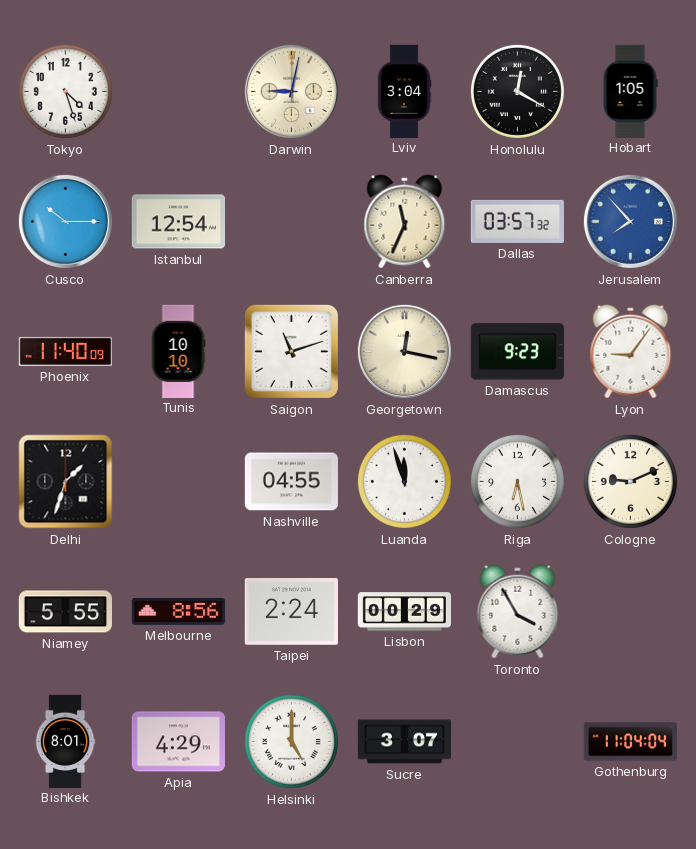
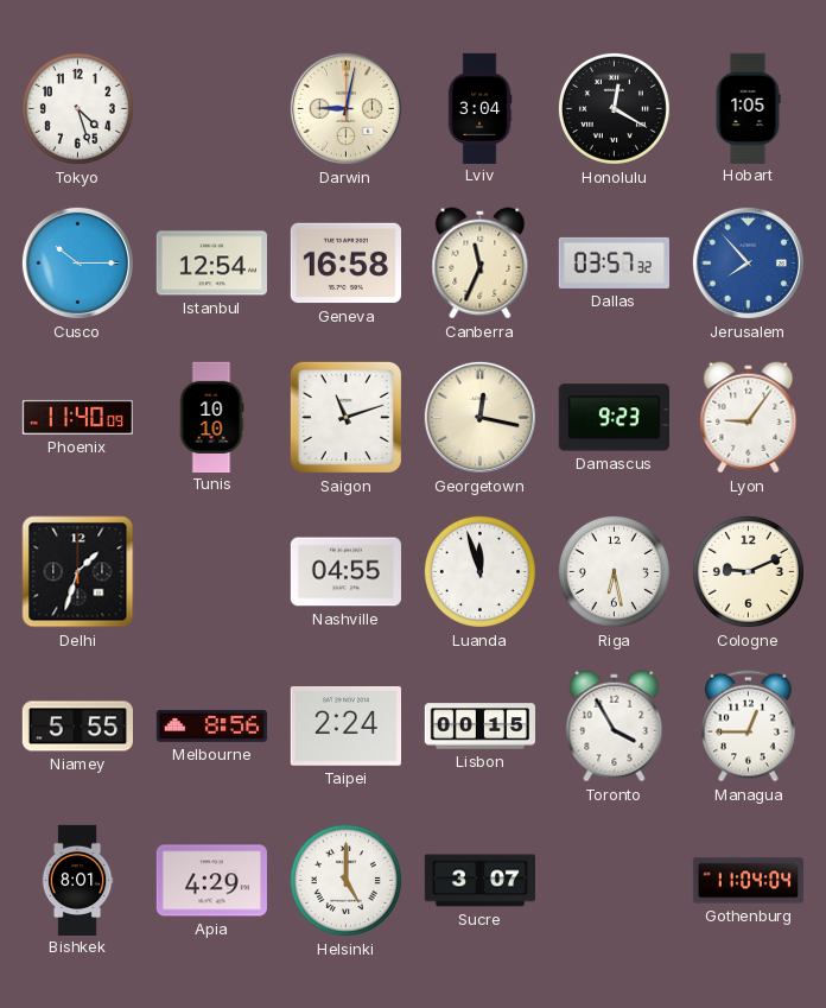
Geneva: none -> 16:58 (345, 264)
Lisbon: 00:29 -> 00:15 (479, 727)
Managua: none -> 12:45 (749, 727)
